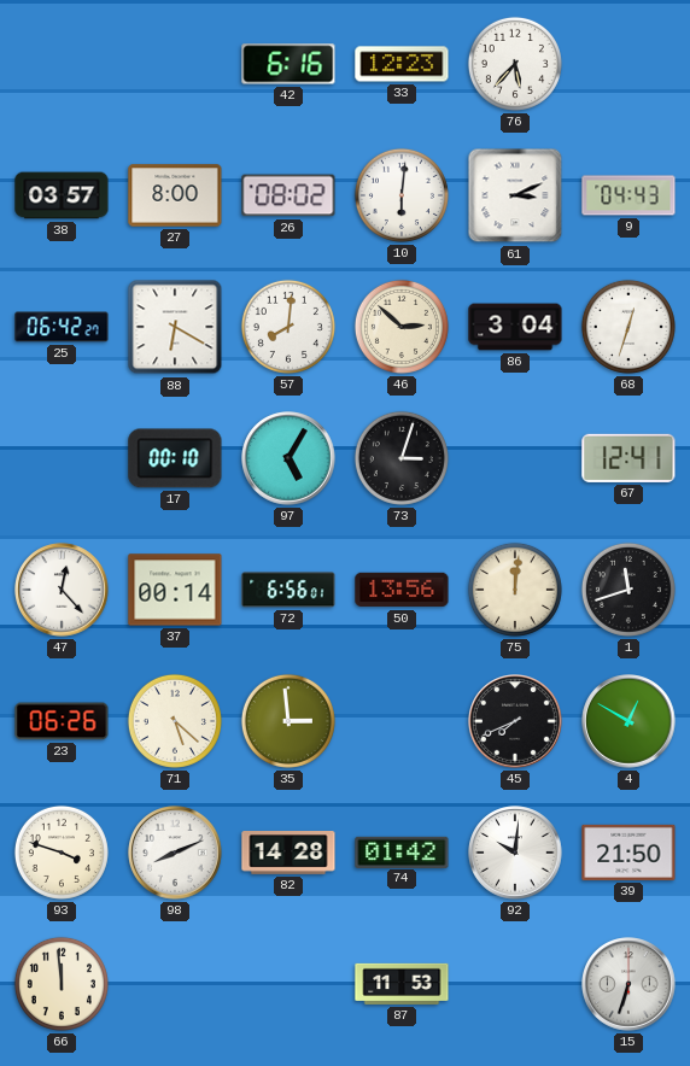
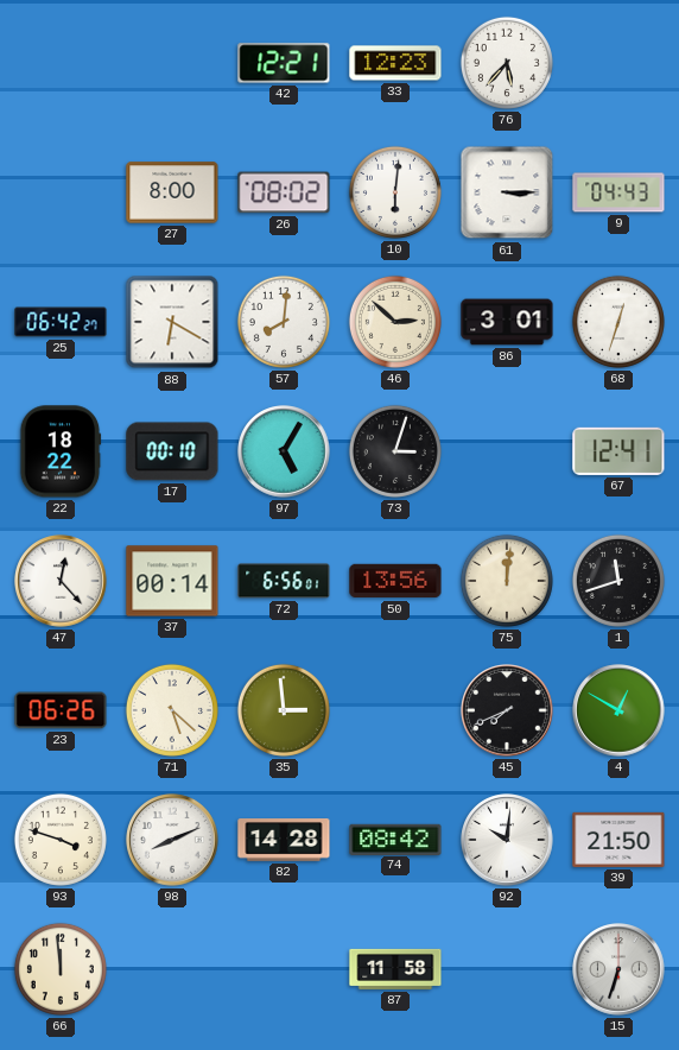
42: 6:16 -> 12:21 (284, 63)
38: 03:57 -> none (62, 195)
61: 3:11 -> 3:15 (507, 192)
86: 3:04 -> 3:01 (507, 322)
22: none -> 18:22 (61, 451)
74: 01:42 -> 08:42 (395, 839)
87: 11:53 -> 11:58 (395, 969)
